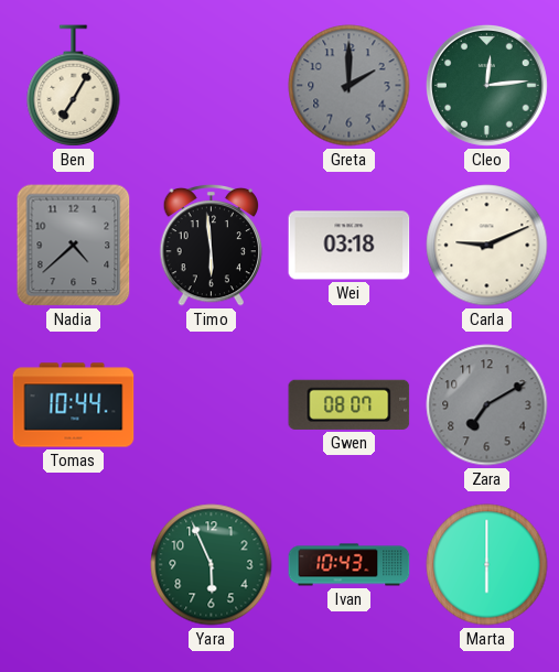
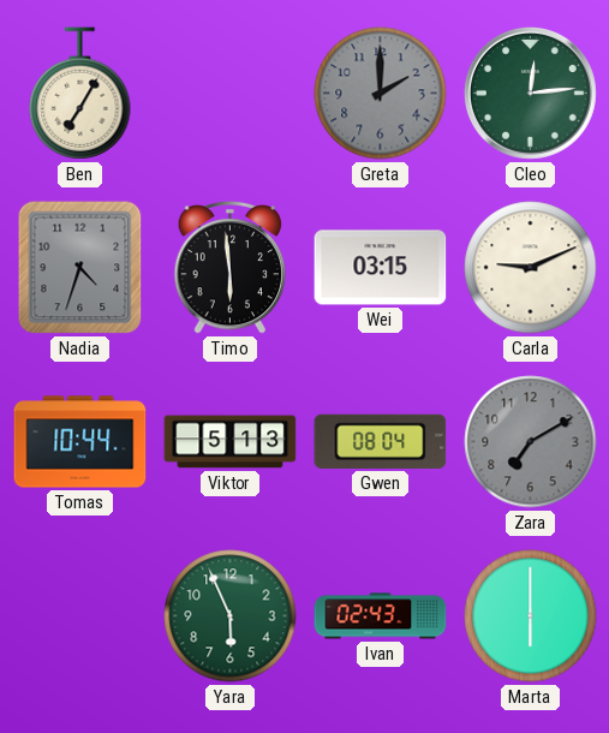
Nadia: 4:38 -> 4:33 (80, 268)
Wei: 03:18 -> 03:15 (381, 268)
Viktor: none -> 5:13 (231, 442)
Gwen: 08:07 -> 08:04 (381, 441)
Ivan: 10:43 -> 02:43 (381, 616)
